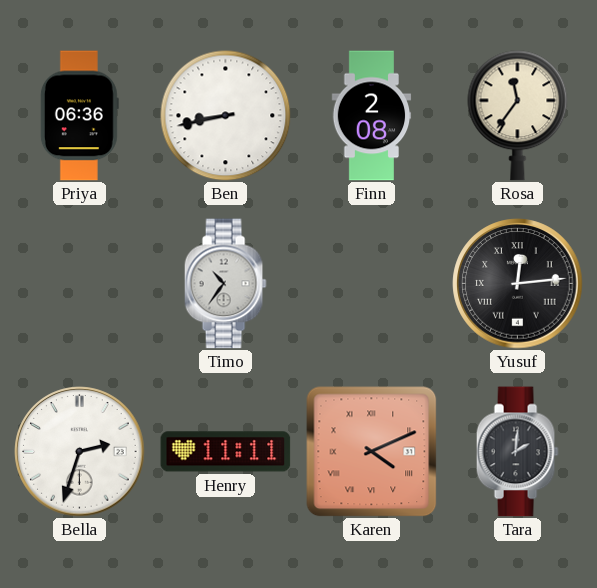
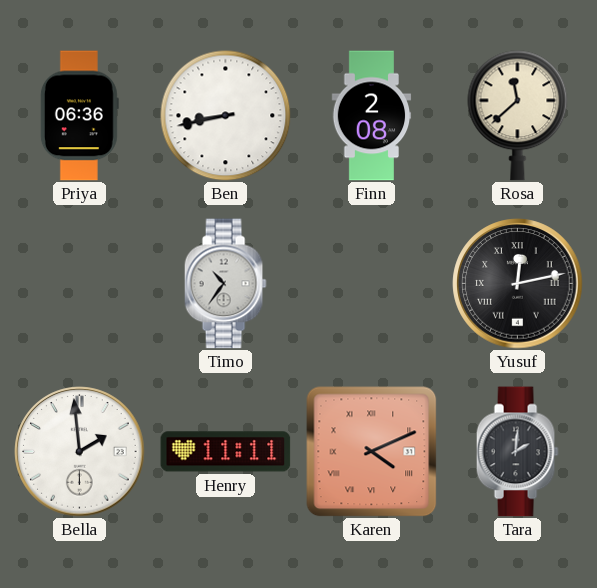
Rosa: 11:36 -> 11:38 (518, 116)
Yusuf: 12:14 -> 12:13 (518, 284)
Bella: 2:33 -> 1:59 (80, 452)
